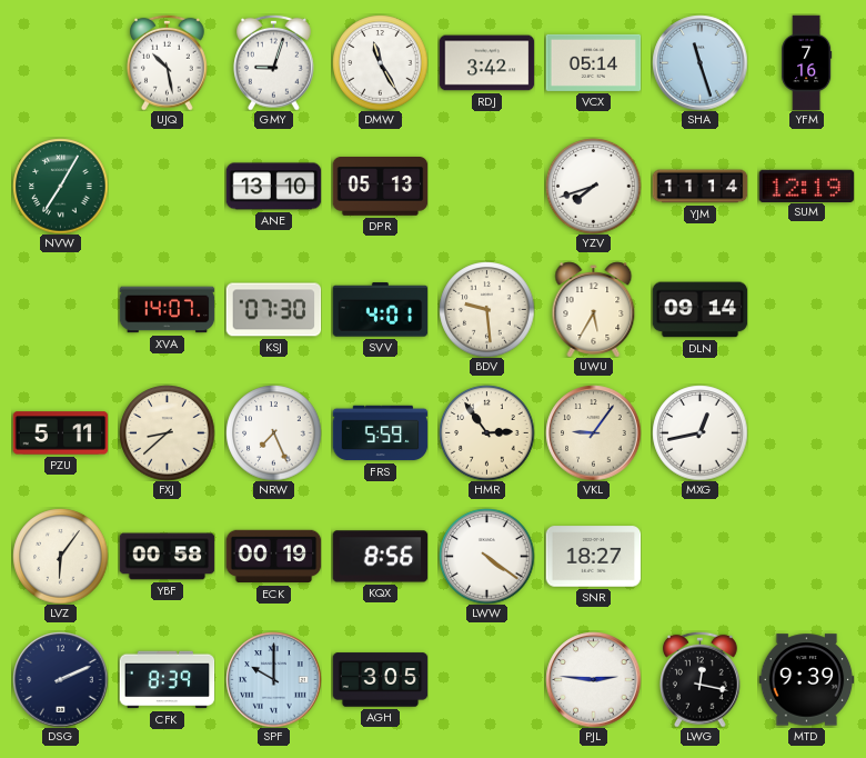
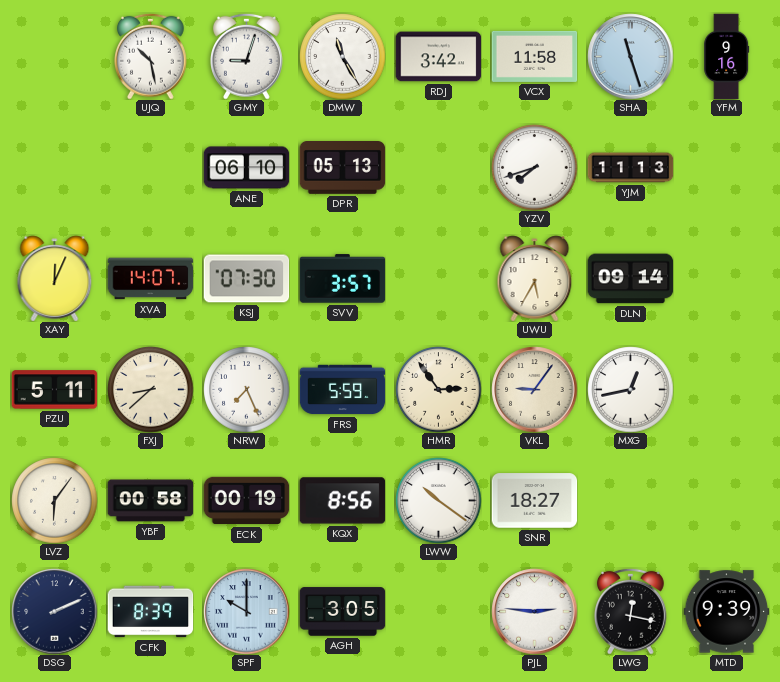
VCX: 05:14 -> 11:58 (534, 56)
YFM: 7:16 -> 9:16 (727, 56)
NVW: 7:05 -> none (60, 186)
ANE: 13:10 -> 06:10 (246, 168)
YJM: 11:14 -> 11:13 (630, 168)
SUM: 12:19 -> none (806, 186)
XAY: none -> 12:04 (55, 278)
SVV: 4:01 -> 3:57 (342, 279)
BDV: 9:29 -> none (486, 309)
LWW: 4:21 -> 10:21 (438, 500)
